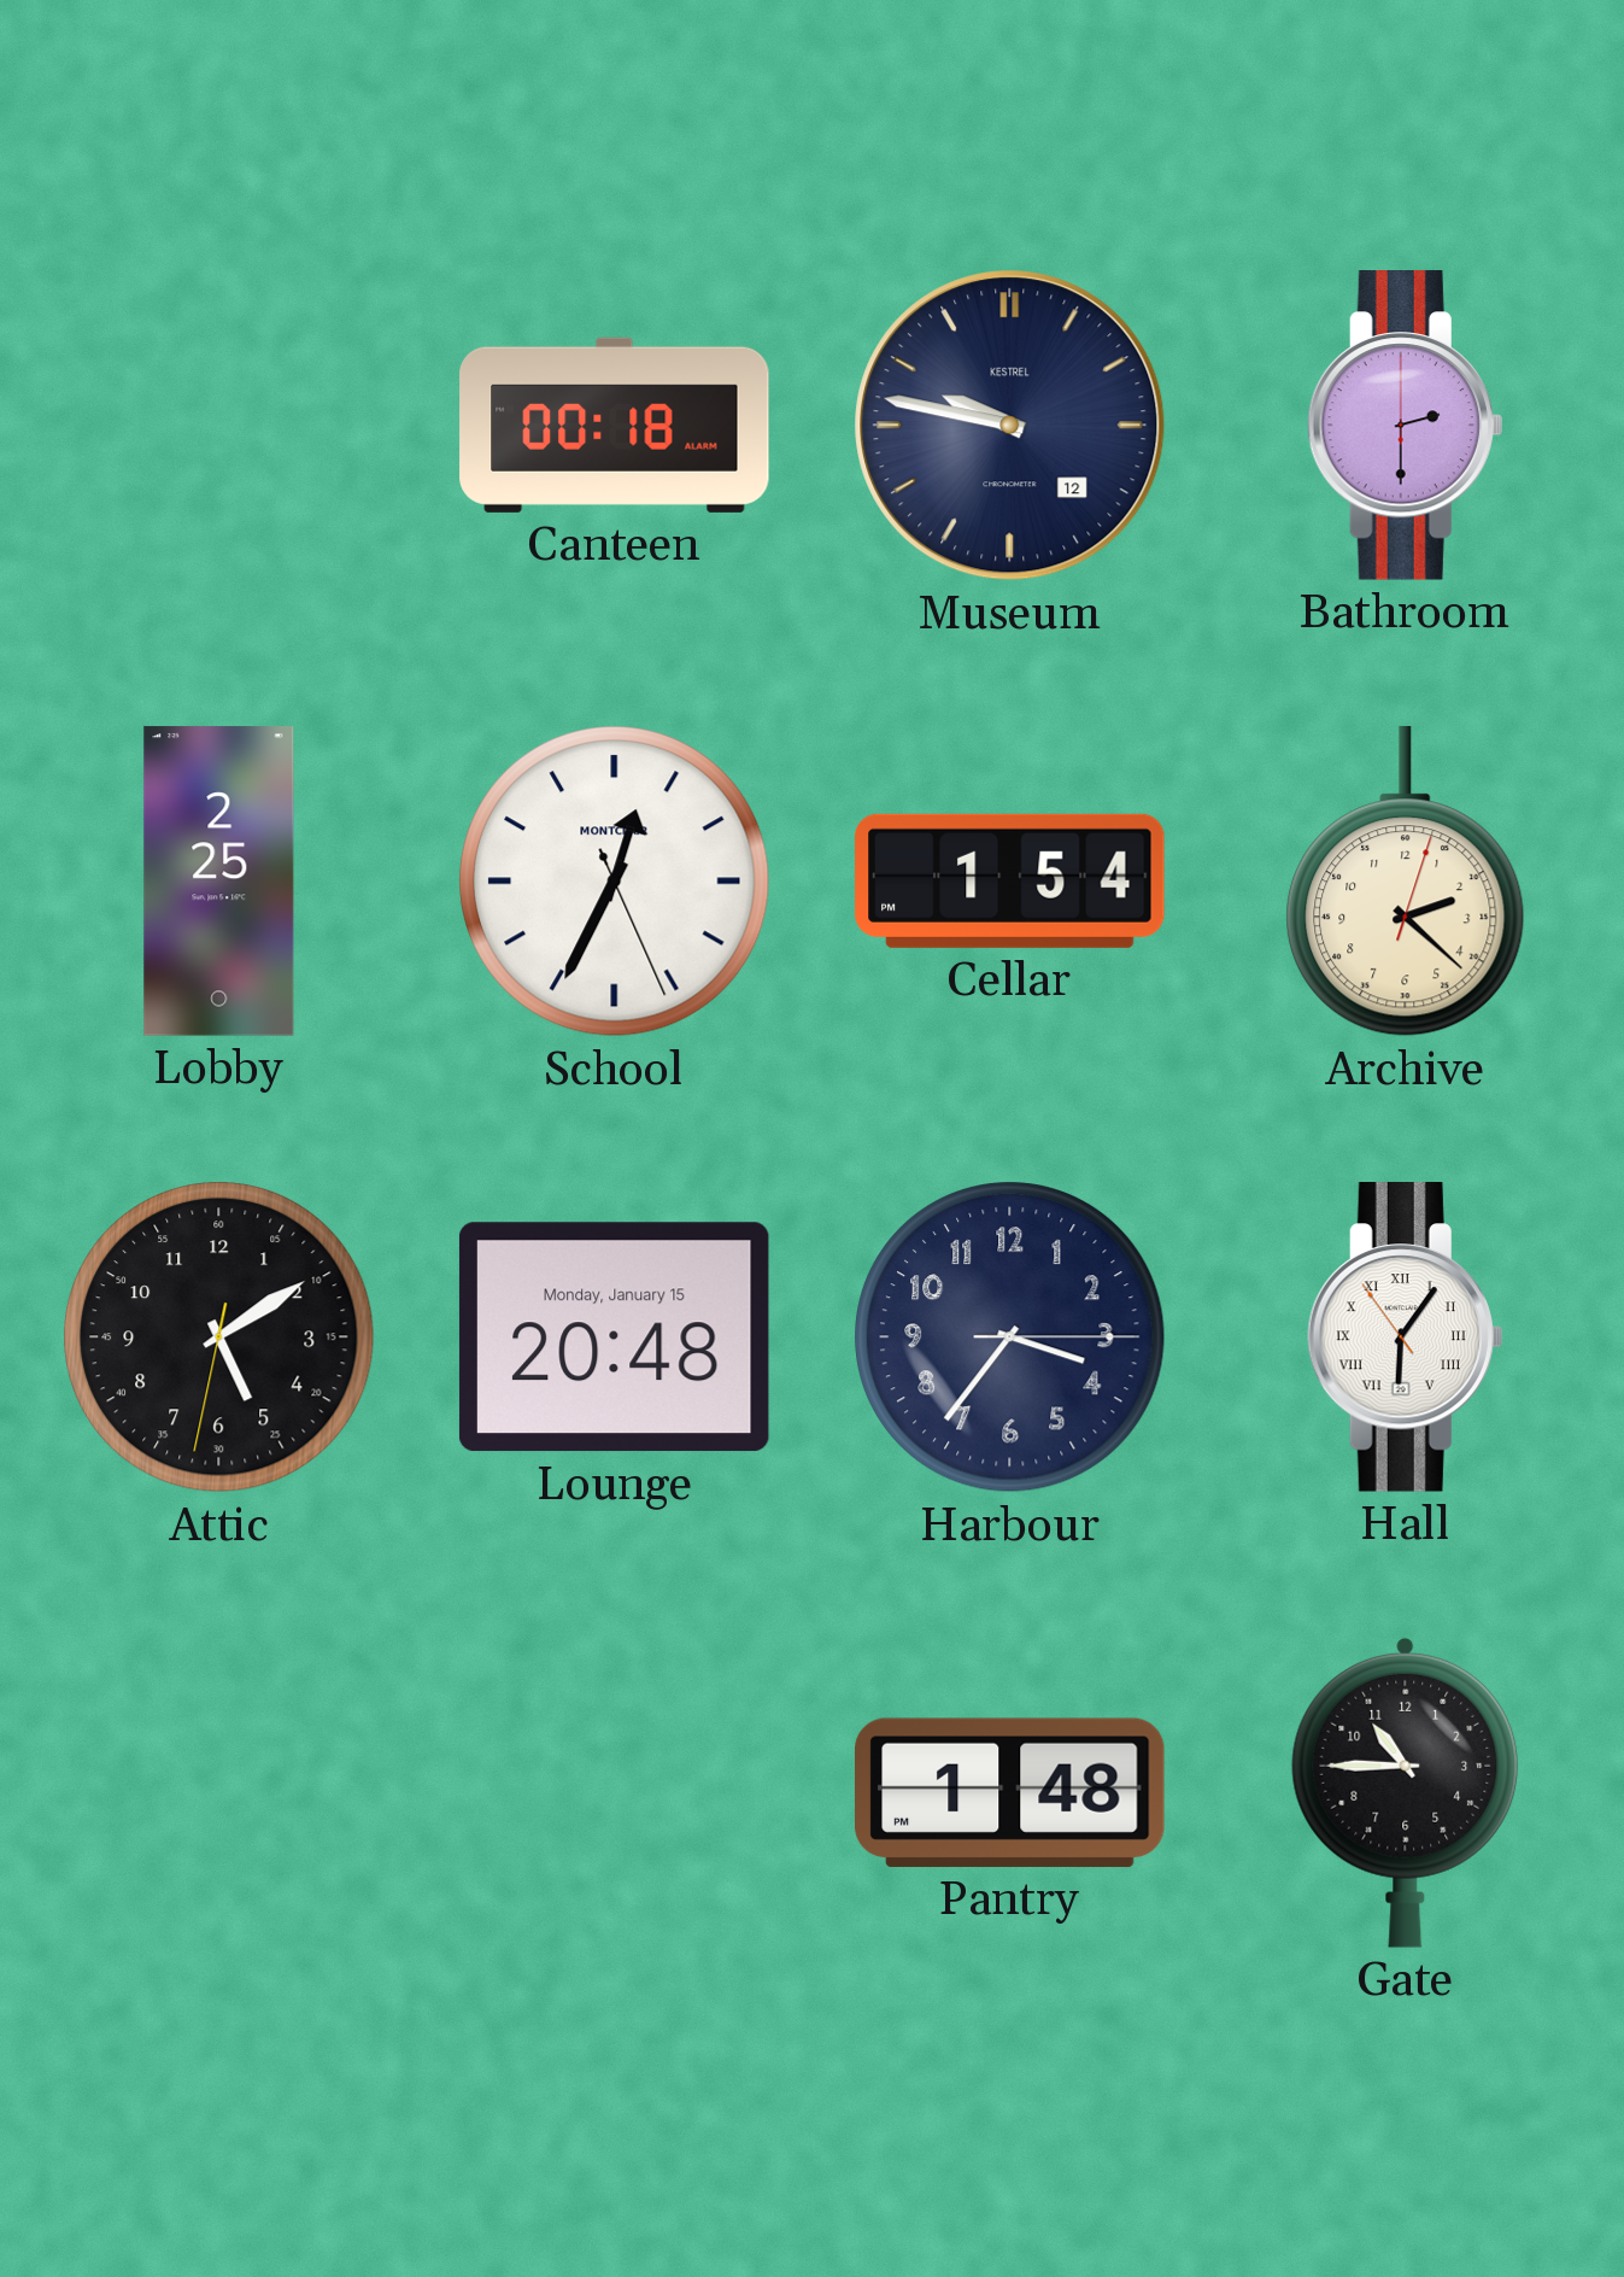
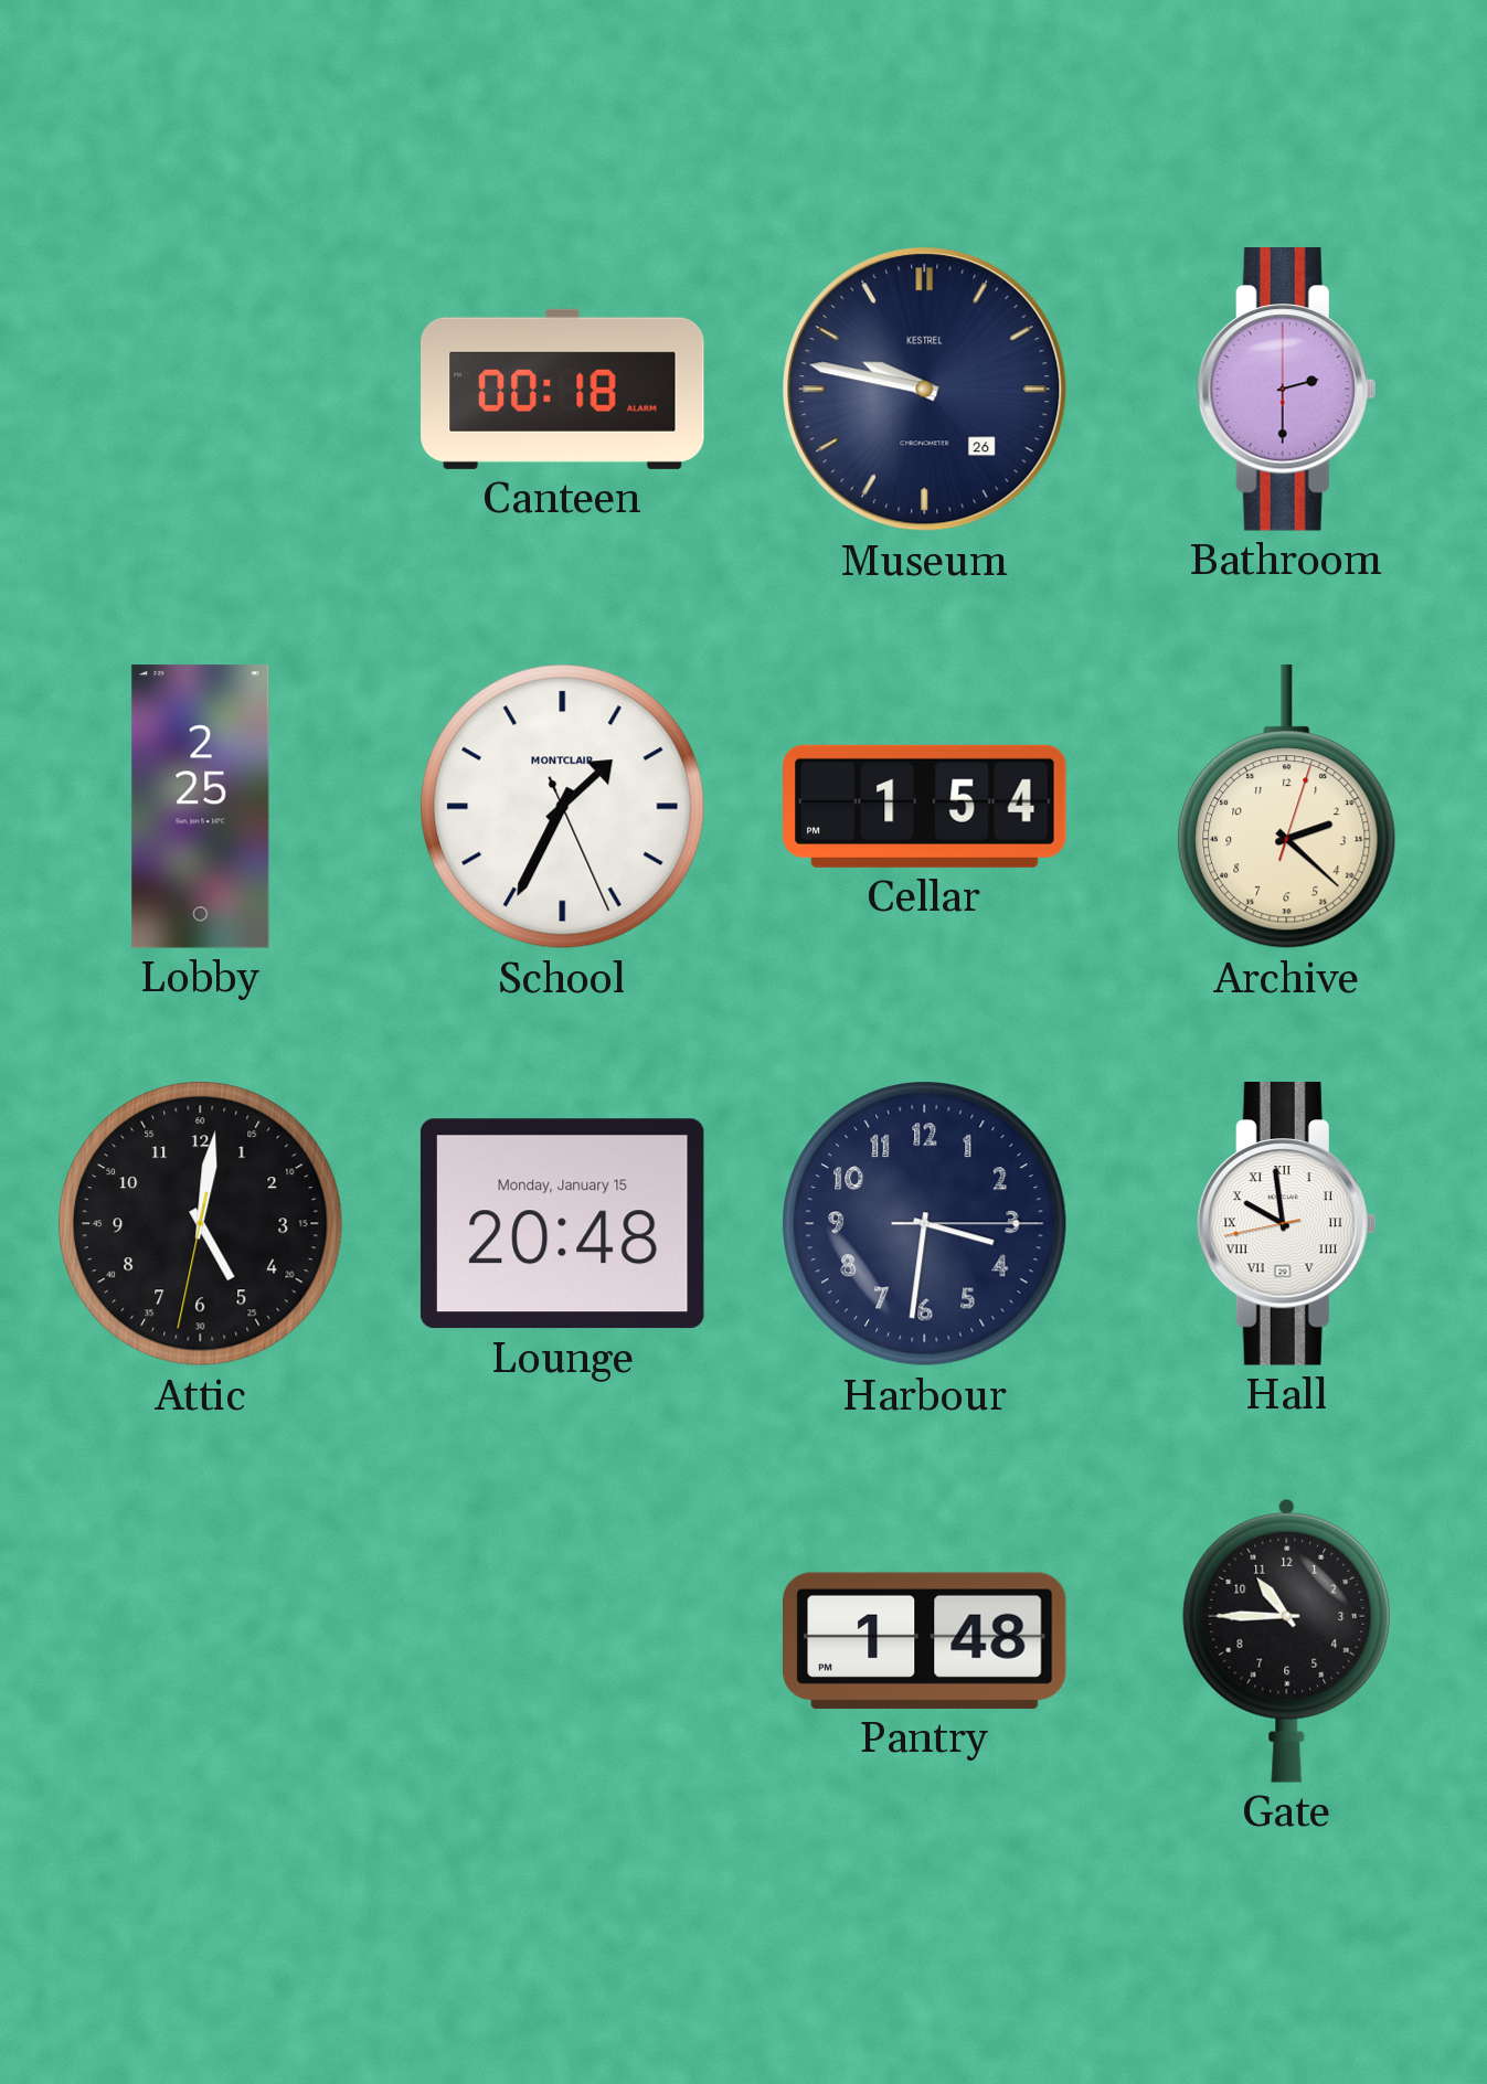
Museum date: 12 -> 26 (925, 390)
School: 12:34 -> 1:34 (563, 807)
Attic: 5:09 -> 5:01 (201, 1224)
Harbour: 3:36 -> 3:31 (925, 1224)
Hall: 6:05 -> 9:58 (1286, 1224)
